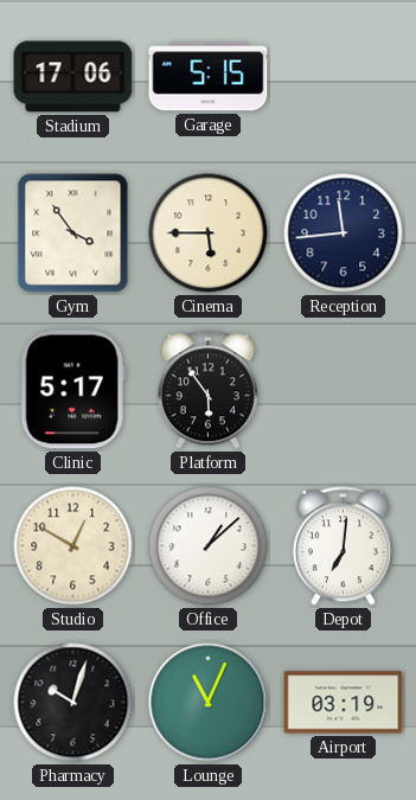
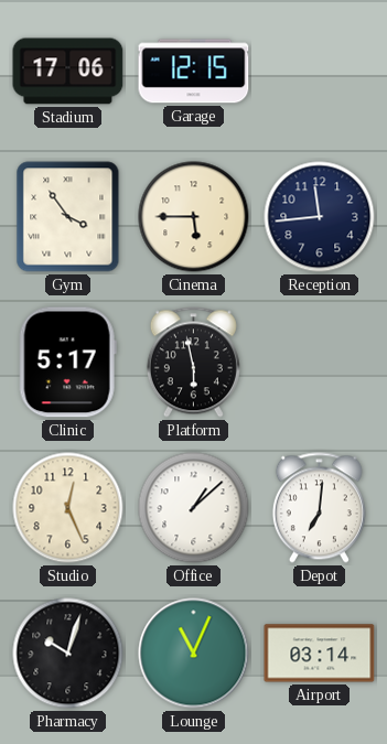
Garage: 5:15 -> 12:15 (194, 72)
Platform: 5:54 -> 5:58 (193, 363)
Studio: 12:50 -> 12:26 (68, 508)
Airport: 03:19 -> 03:14 (320, 654)
